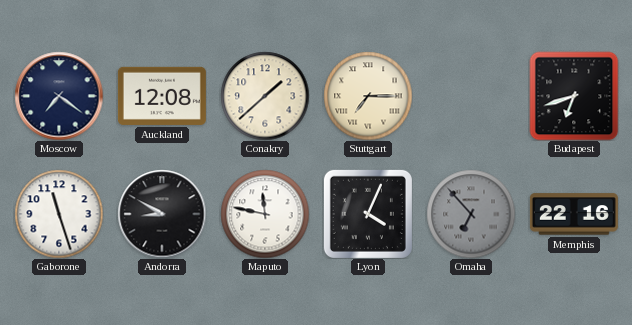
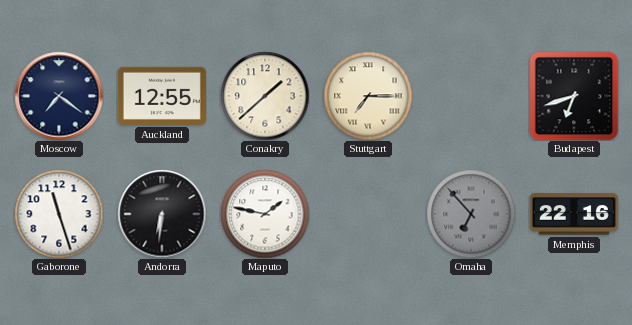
Auckland: 12:08 -> 12:55 (162, 96)
Andorra: 8:50 -> 6:31 (162, 214)
Maputo: 11:47 -> 1:47 (265, 214)
Lyon: 4:04 -> none (368, 214)
